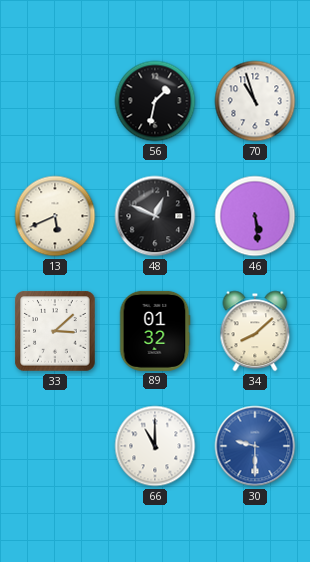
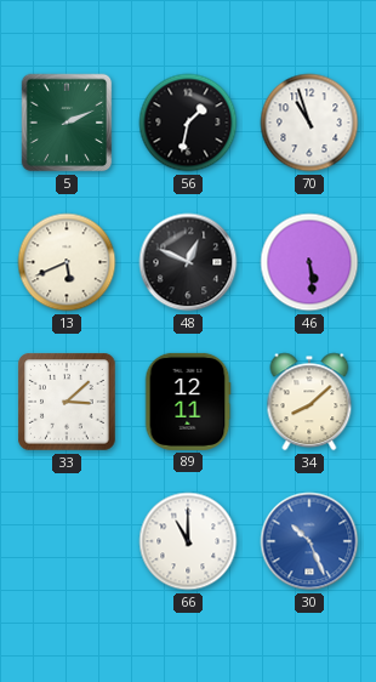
5: none -> 2:11 (67, 123)
89: 01:32 -> 12:11 (188, 402)
30: 9:30 -> 10:26 (309, 541)
